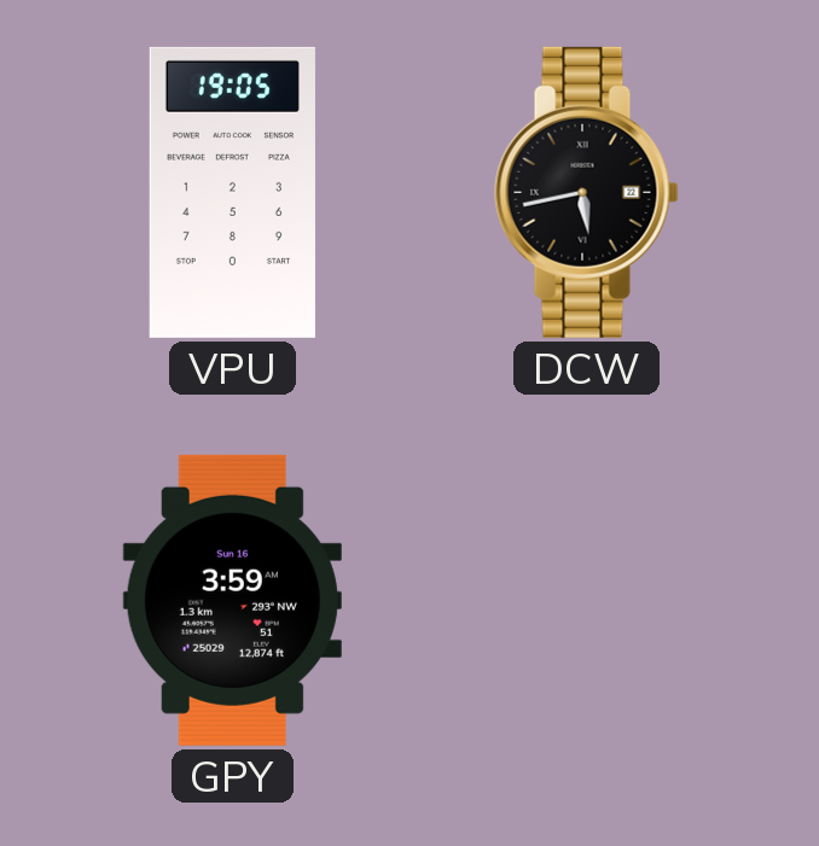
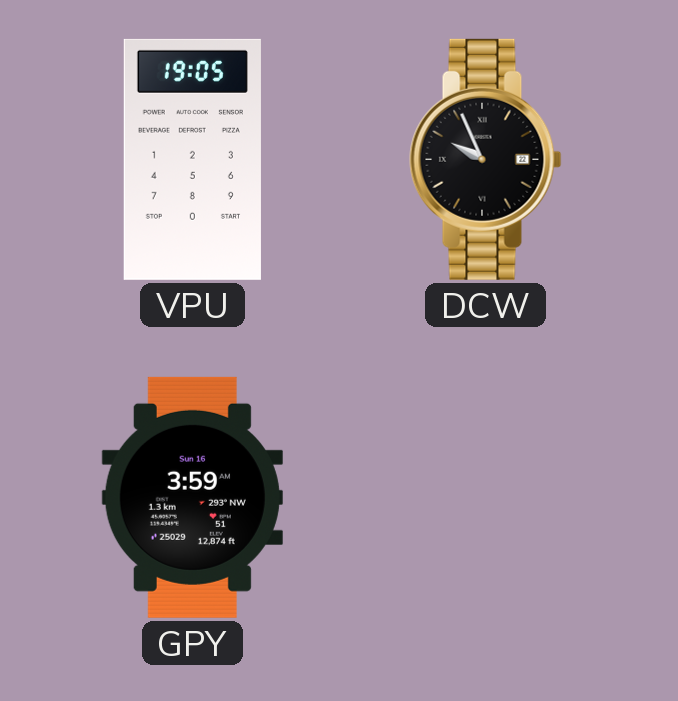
DCW: 5:43 -> 9:56 (486, 159)
